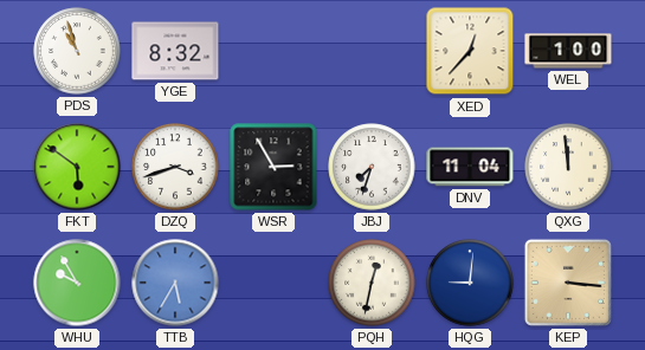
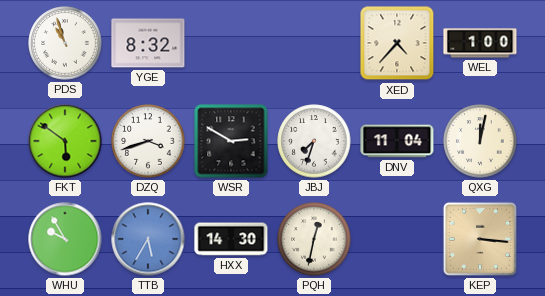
XED: 12:37 -> 4:37 (397, 43)
WSR: 2:55 -> 2:50 (231, 141)
QXG: 11:59 -> 12:02 (480, 141)
HXX: none -> 14:30 (231, 239)
HQG: 9:01 -> none (470, 283)
